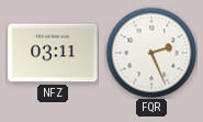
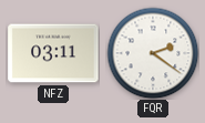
FQR: 2:26 -> 2:21 (153, 53)
